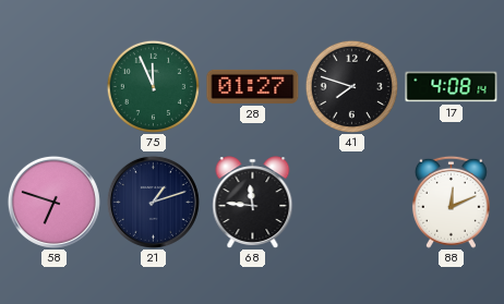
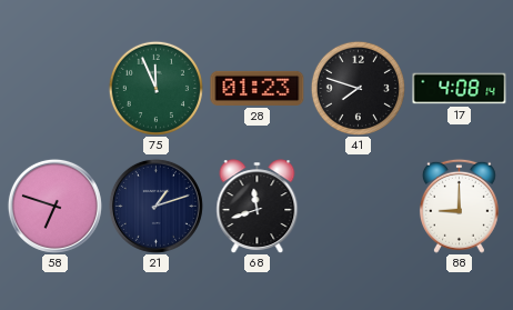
28: 01:27 -> 01:23 (258, 88)
68: 11:46 -> 11:42 (258, 206)
88: 12:11 -> 9:00 (459, 206)
